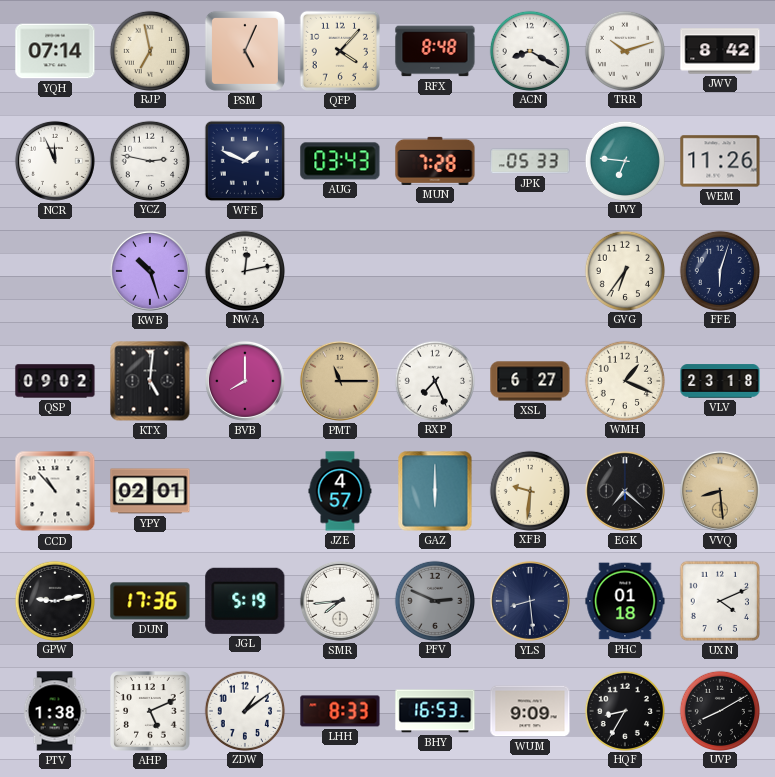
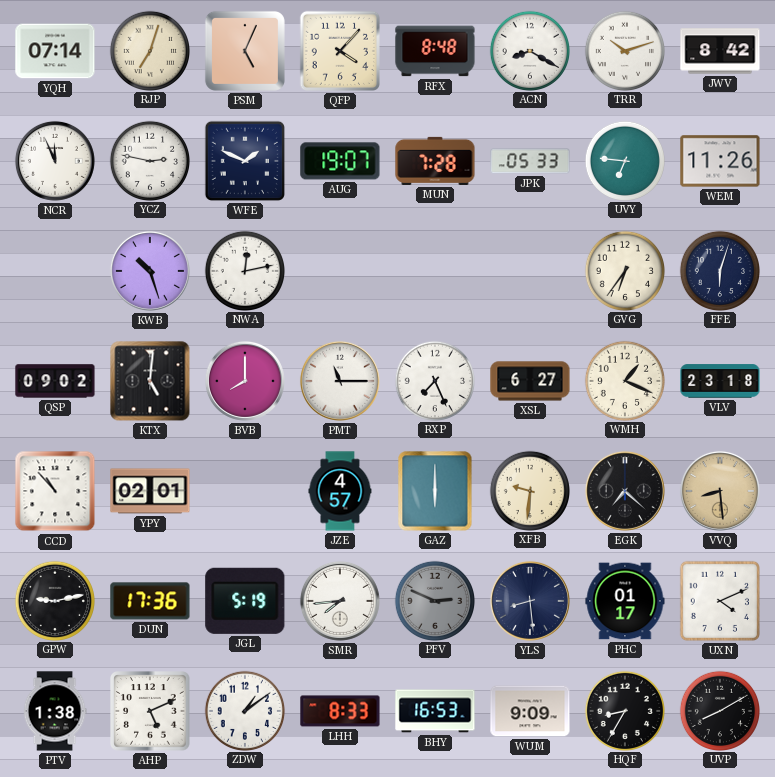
RJP: 6:58 -> 7:03 (149, 50)
AUG: 03:43 -> 19:07 (340, 161)
PMT dial: champagne -> white (340, 381)
PHC: 01:18 -> 01:17 (625, 601)
